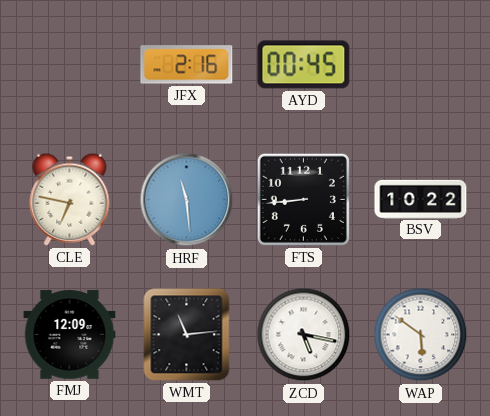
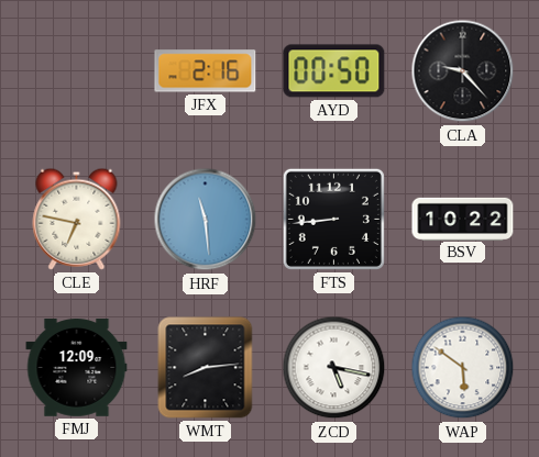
AYD: 00:45 -> 00:50 (334, 71)
CLA: none -> 9:23 (463, 71)
WMT: 11:14 -> 8:14 (206, 368)
